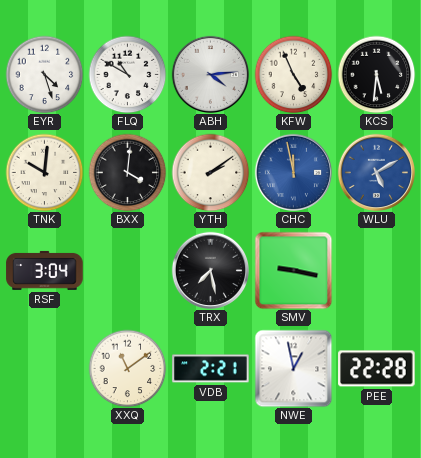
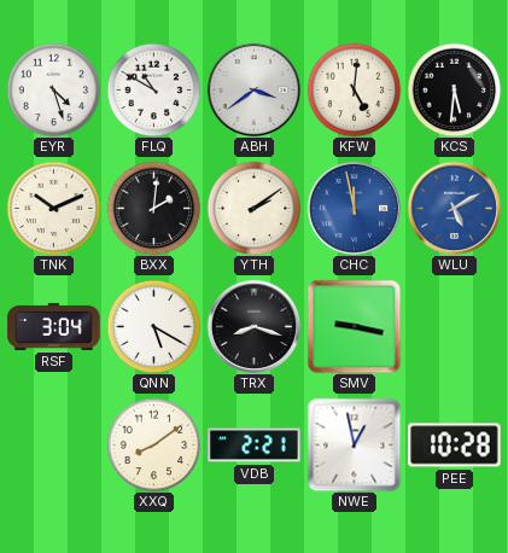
ABH: 4:14 -> 3:39 (253, 89)
KFW: 4:56 -> 5:01 (354, 89)
TNK: 10:01 -> 10:11 (53, 208)
BXX: 4:01 -> 2:01 (153, 208)
QNN: none -> 5:20 (153, 326)
TRX: 7:28 -> 8:18 (253, 326)
XXQ: 11:09 -> 8:09 (153, 444)
PEE: 22:28 -> 10:28 (455, 446)
